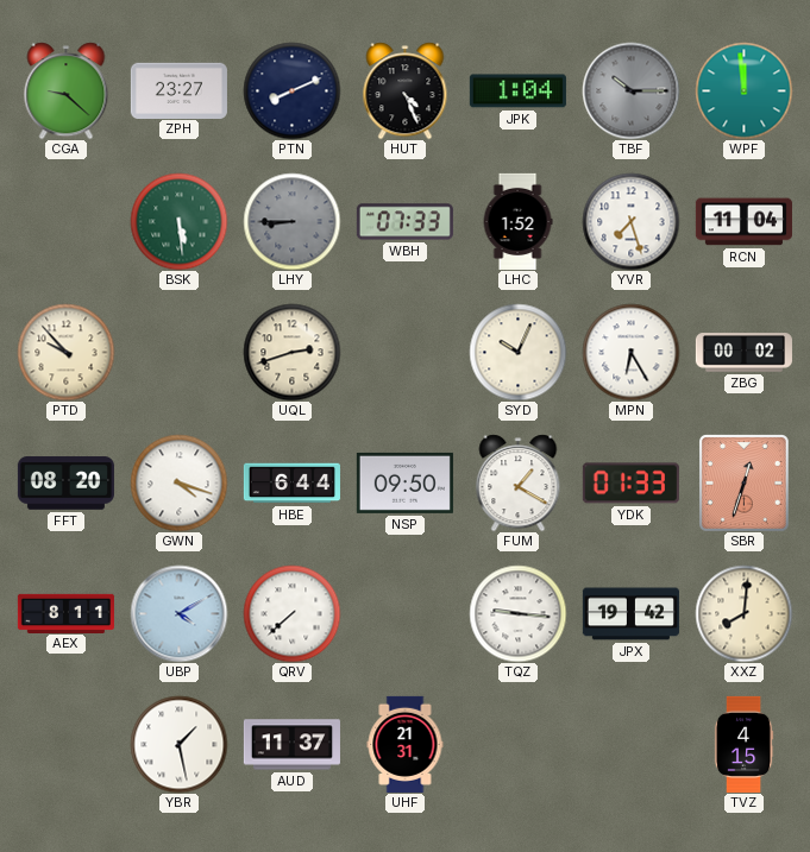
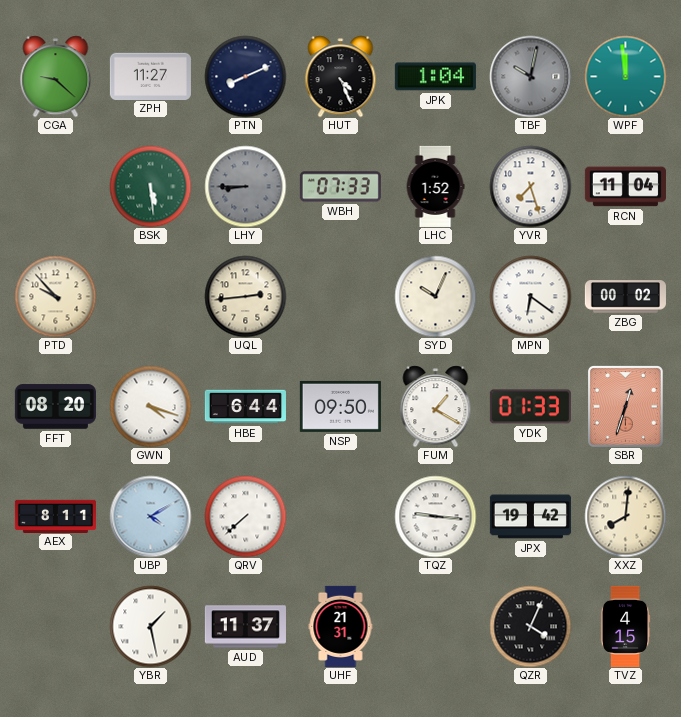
ZPH: 23:27 -> 11:27 (150, 76)
TBF: 10:15 -> 10:02 (530, 76)
UQL: 2:42 -> 2:44 (245, 296)
MPN: 6:25 -> 6:21 (530, 296)
QZR: none -> 4:04 (530, 626)
